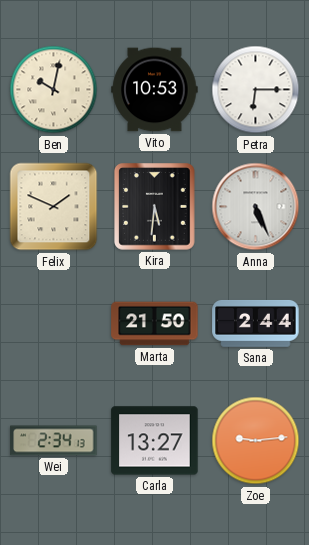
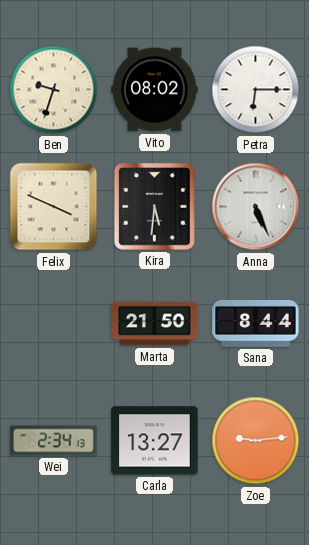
Ben: 10:02 -> 9:33 (54, 90)
Vito: 10:53 -> 08:02 (155, 90)
Felix: 1:49 -> 3:49 (54, 207)
Sana: 2:44 -> 8:44 (256, 324)
